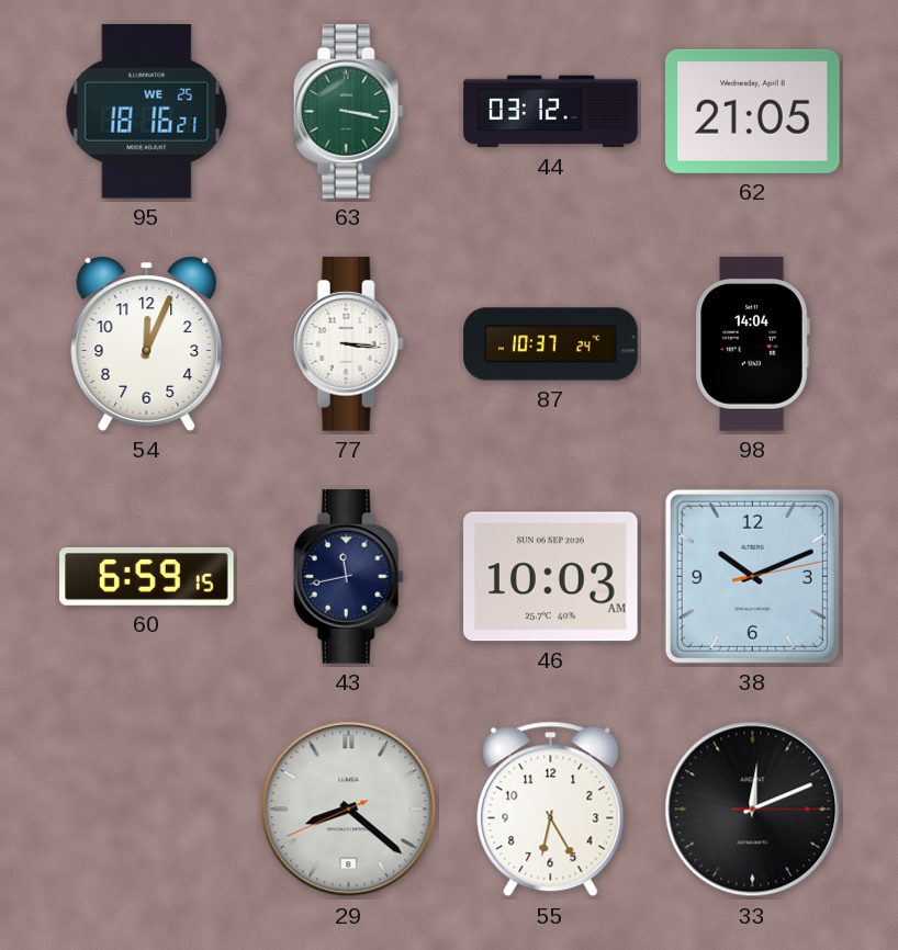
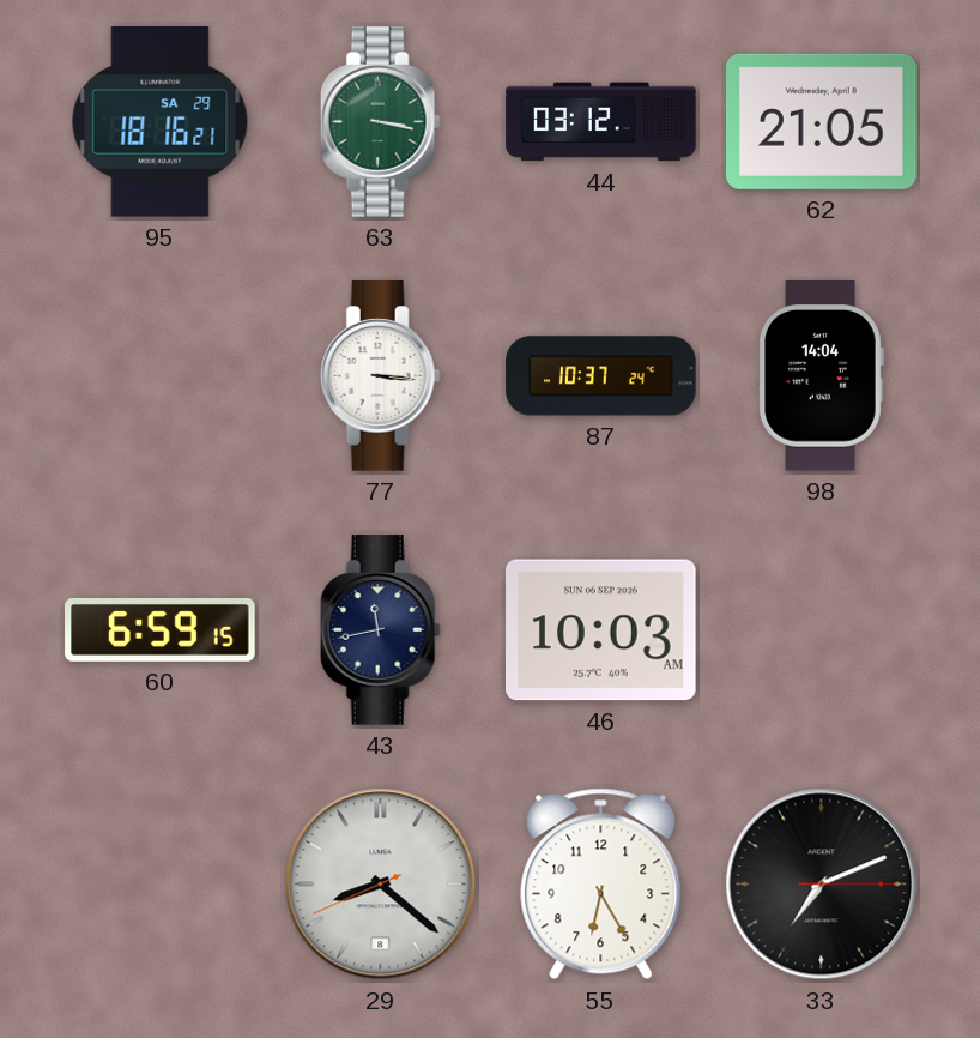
95 date: WE 25 -> SA 29 (161, 122)
54: 12:04 -> none (147, 343)
38: 10:11 -> none (752, 576)
33: 12:11 -> 7:11 (822, 885)
